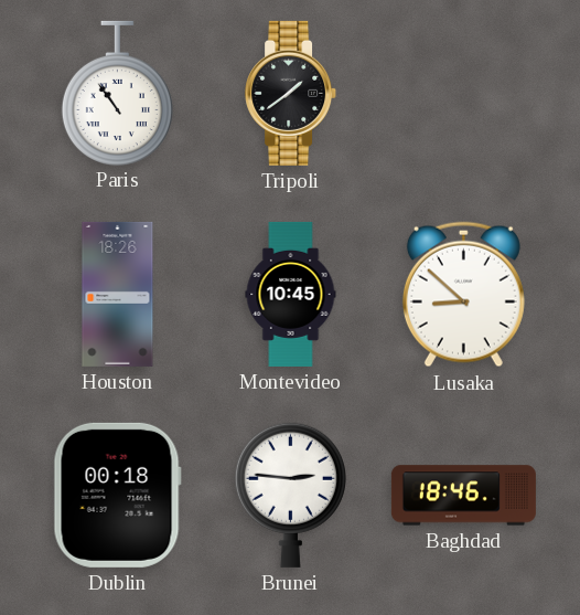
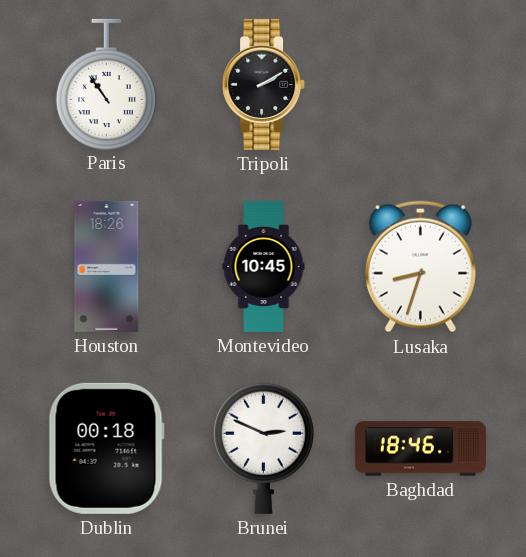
Tripoli: 1:39 -> 2:10 (264, 84)
Lusaka: 8:52 -> 8:33 (420, 267)
Brunei: 2:46 -> 2:49 (263, 448)
